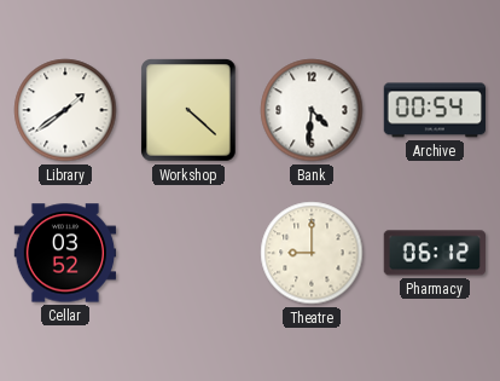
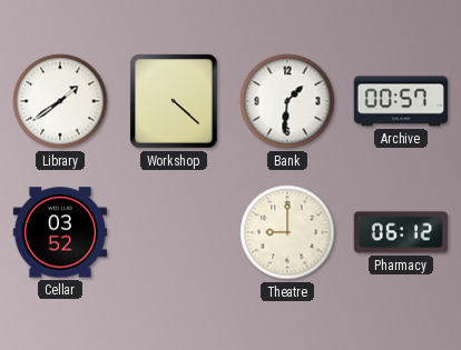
Bank: 4:31 -> 1:31 (287, 101)
Archive: 00:54 -> 00:57 (401, 101)
